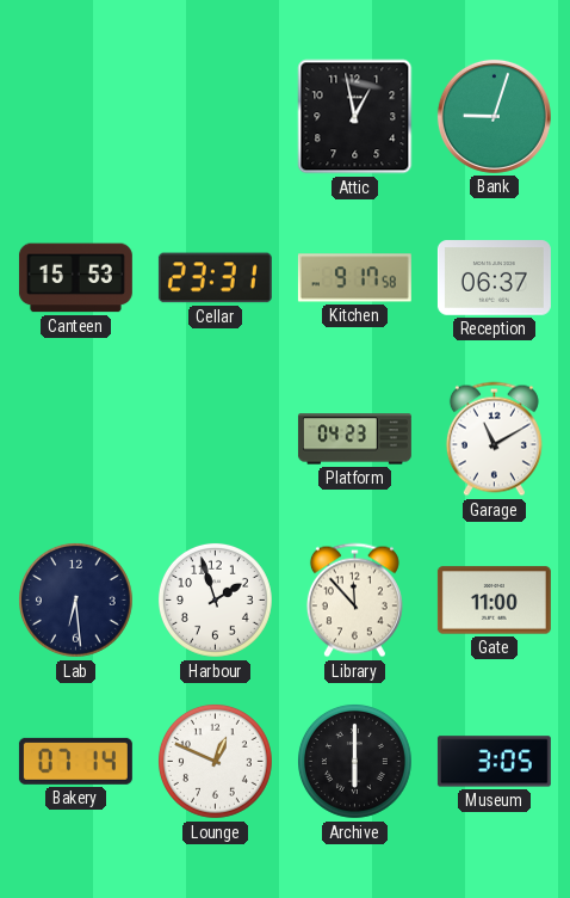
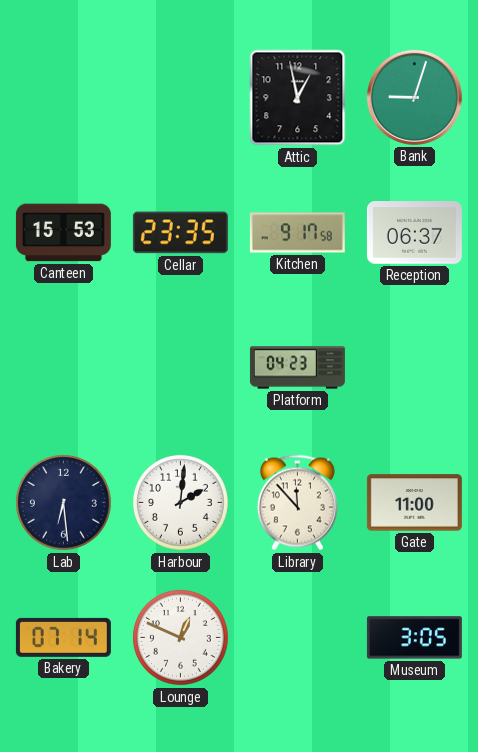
Cellar: 23:31 -> 23:35 (180, 233)
Garage: 11:10 -> none (494, 439)
Harbour: 1:57 -> 2:01 (180, 502)
Archive: 6:00 -> none (354, 761)
